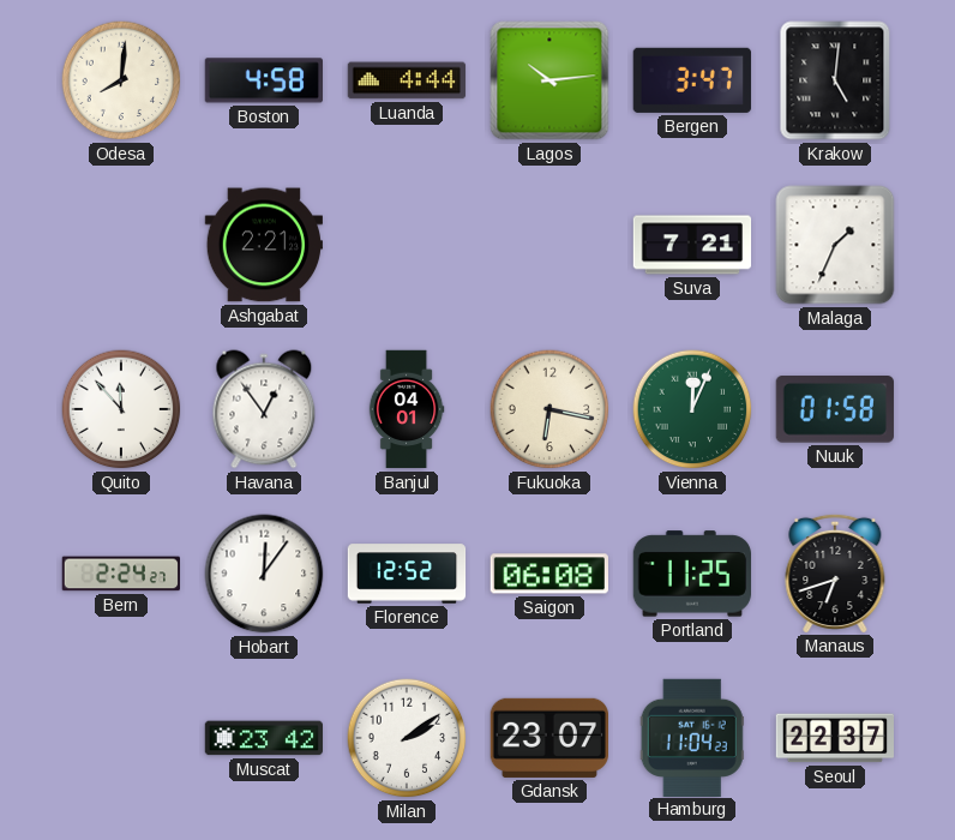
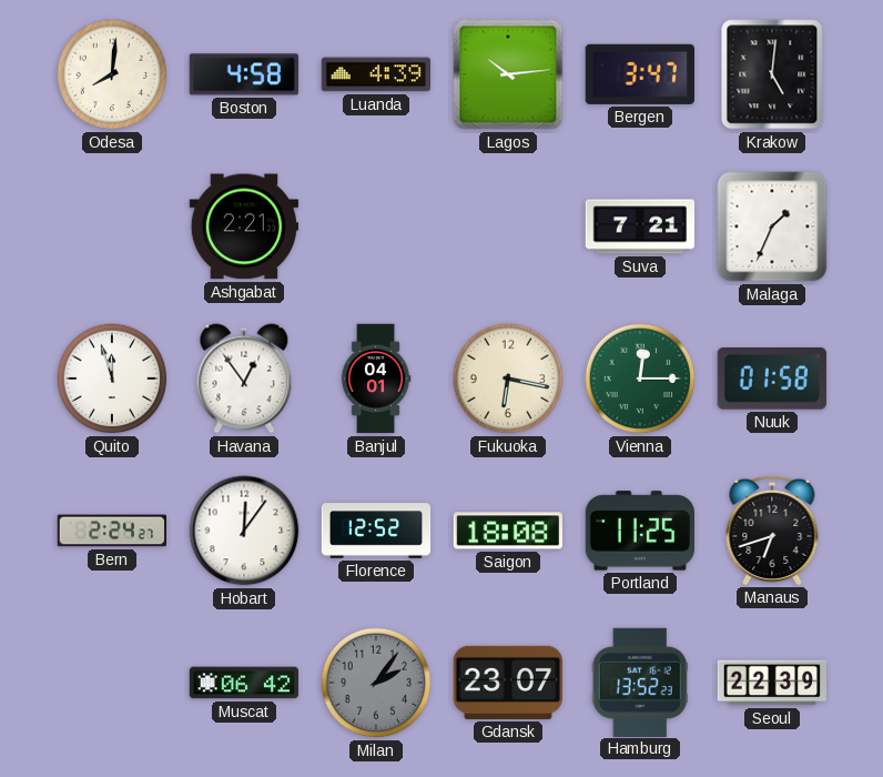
Luanda: 4:44 -> 4:39 (376, 74)
Quito: 11:53 -> 11:57 (112, 379)
Vienna: 12:04 -> 12:15 (640, 379)
Saigon: 06:08 -> 18:08 (508, 531)
Muscat: 23:42 -> 06:42 (244, 683)
Milan: 2:09 -> 2:06 (376, 683)
Milan dial: white -> grey (376, 683)
Hamburg: 11:04 -> 13:52 (640, 682)
Seoul: 22:37 -> 22:39 (772, 683)
